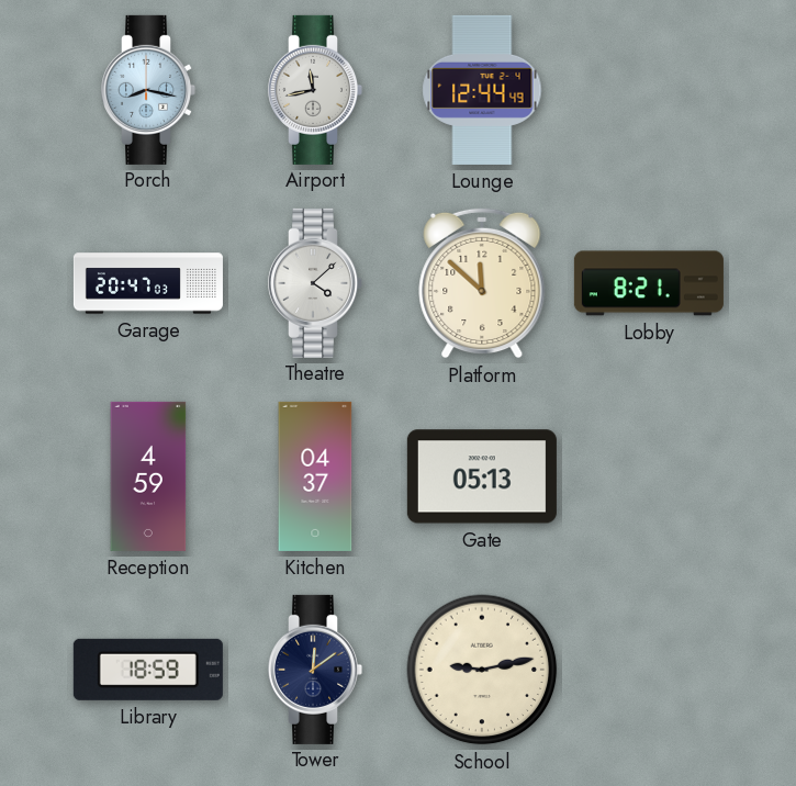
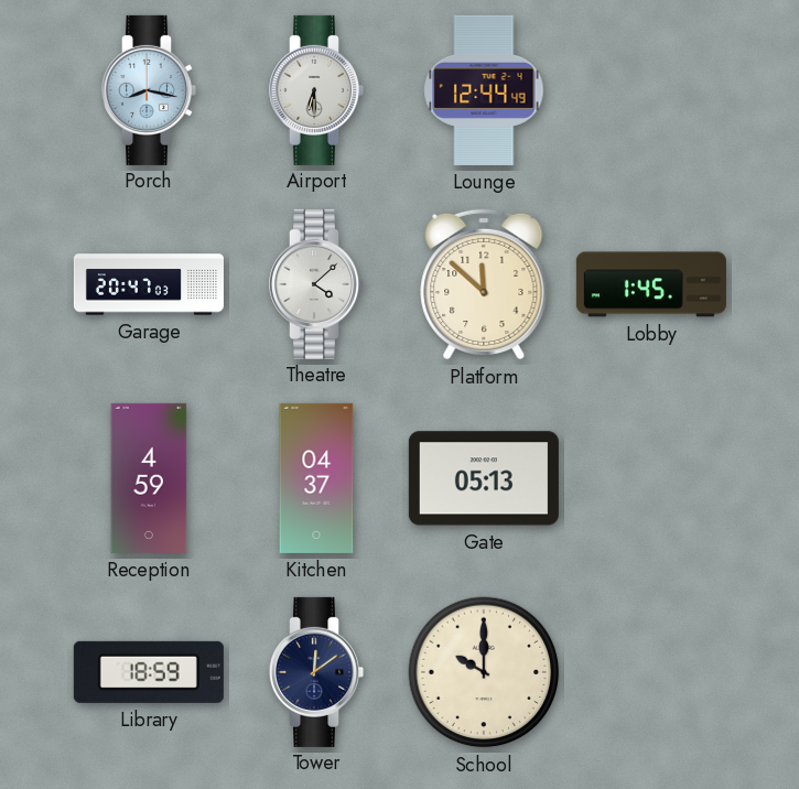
Airport: 11:43 -> 6:30 (317, 90)
Lobby: 8:21 -> 1:45 (651, 284)
School: 9:13 -> 10:00 (484, 672)
